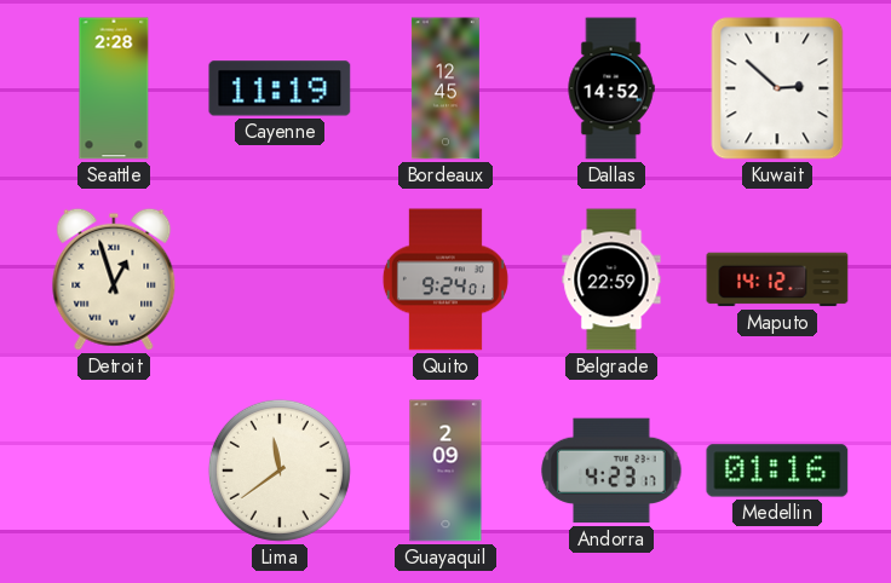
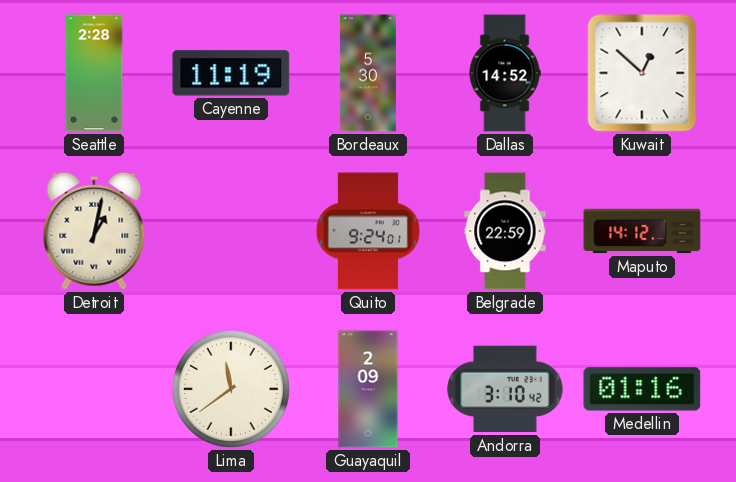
Bordeaux: 12:45 -> 5:30 (368, 73)
Kuwait: 2:52 -> 12:52 (642, 73)
Detroit: 12:57 -> 1:02 (94, 231)
Andorra: 4:23 -> 3:10 (505, 389)
